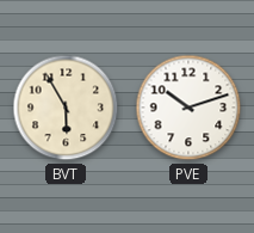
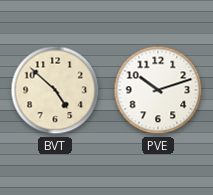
BVT: 5:55 -> 4:52 (55, 90)
